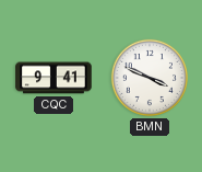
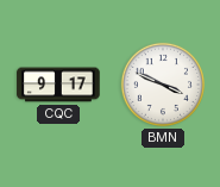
CQC: 9:41 -> 9:17 (58, 85)
